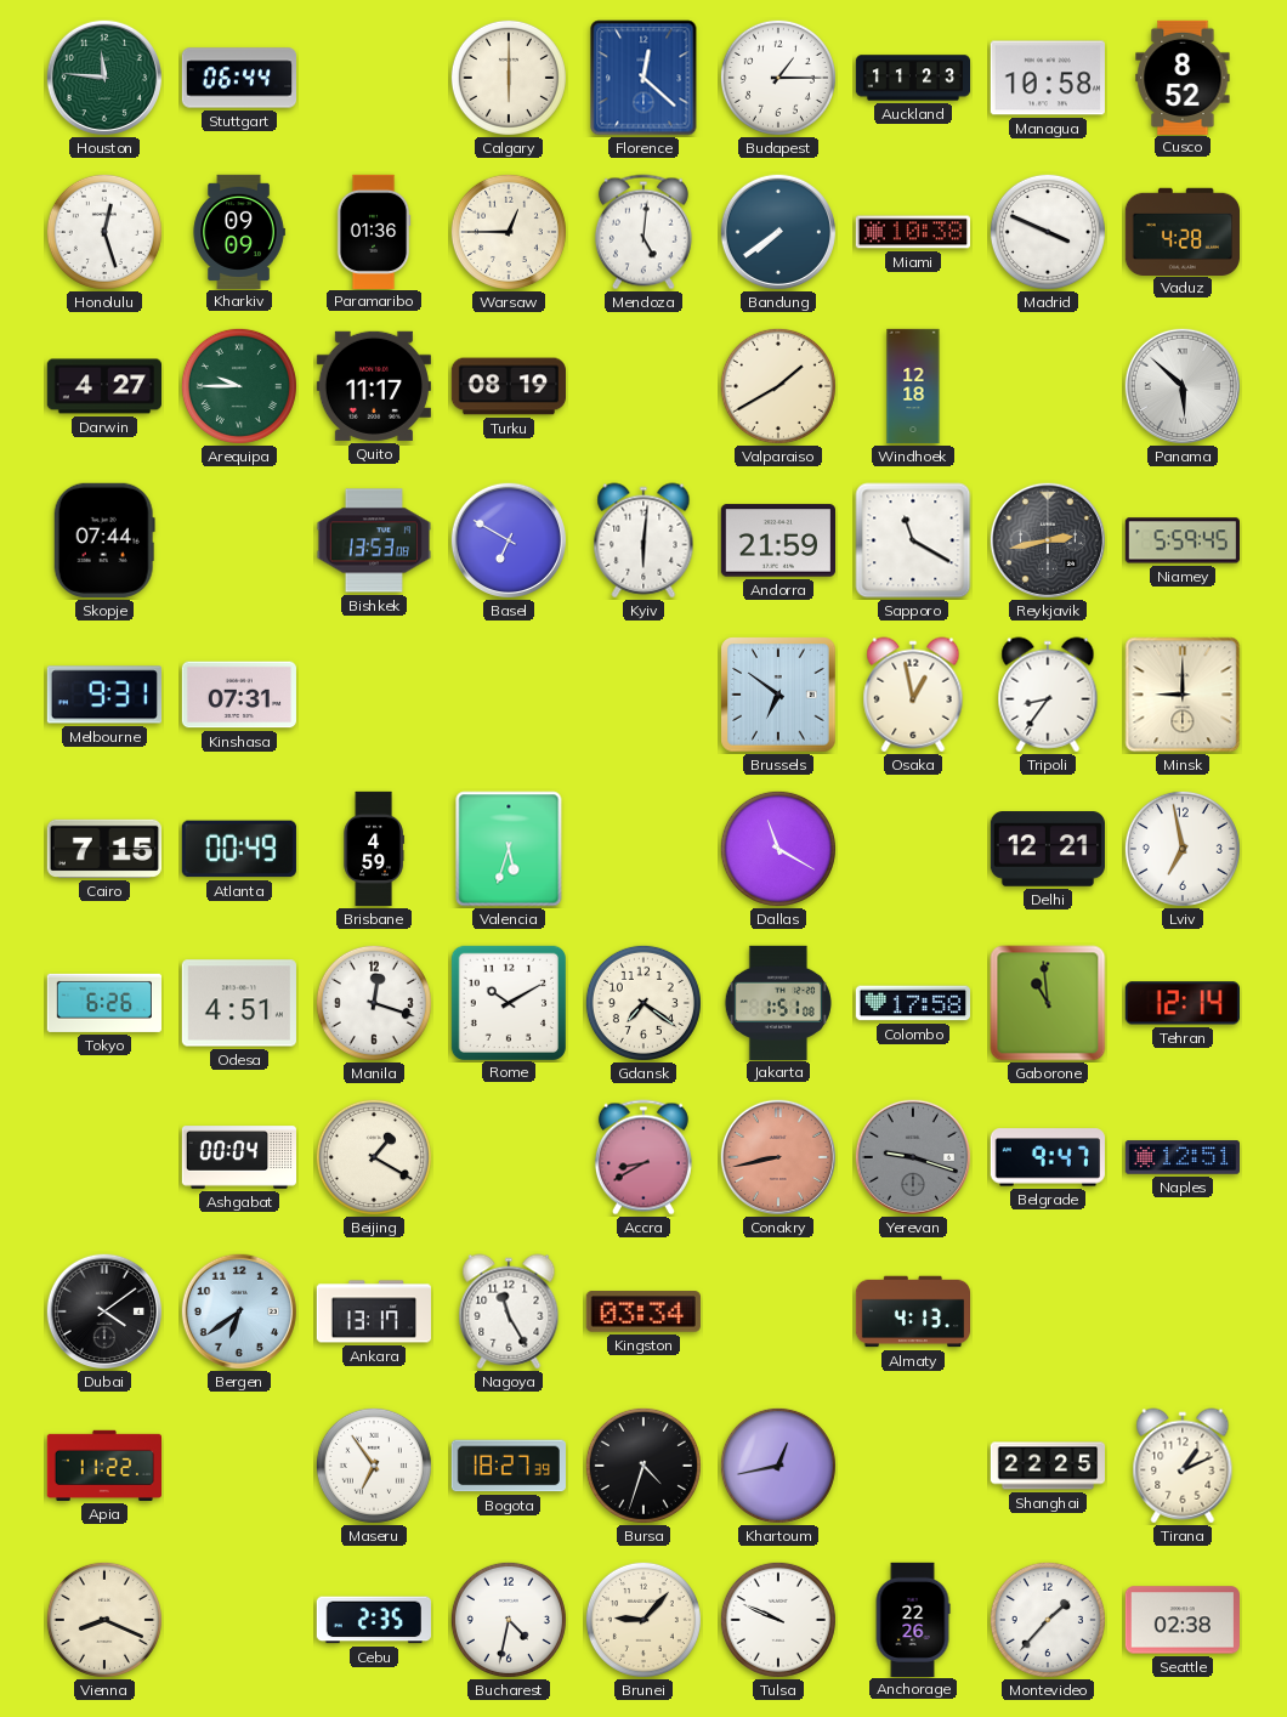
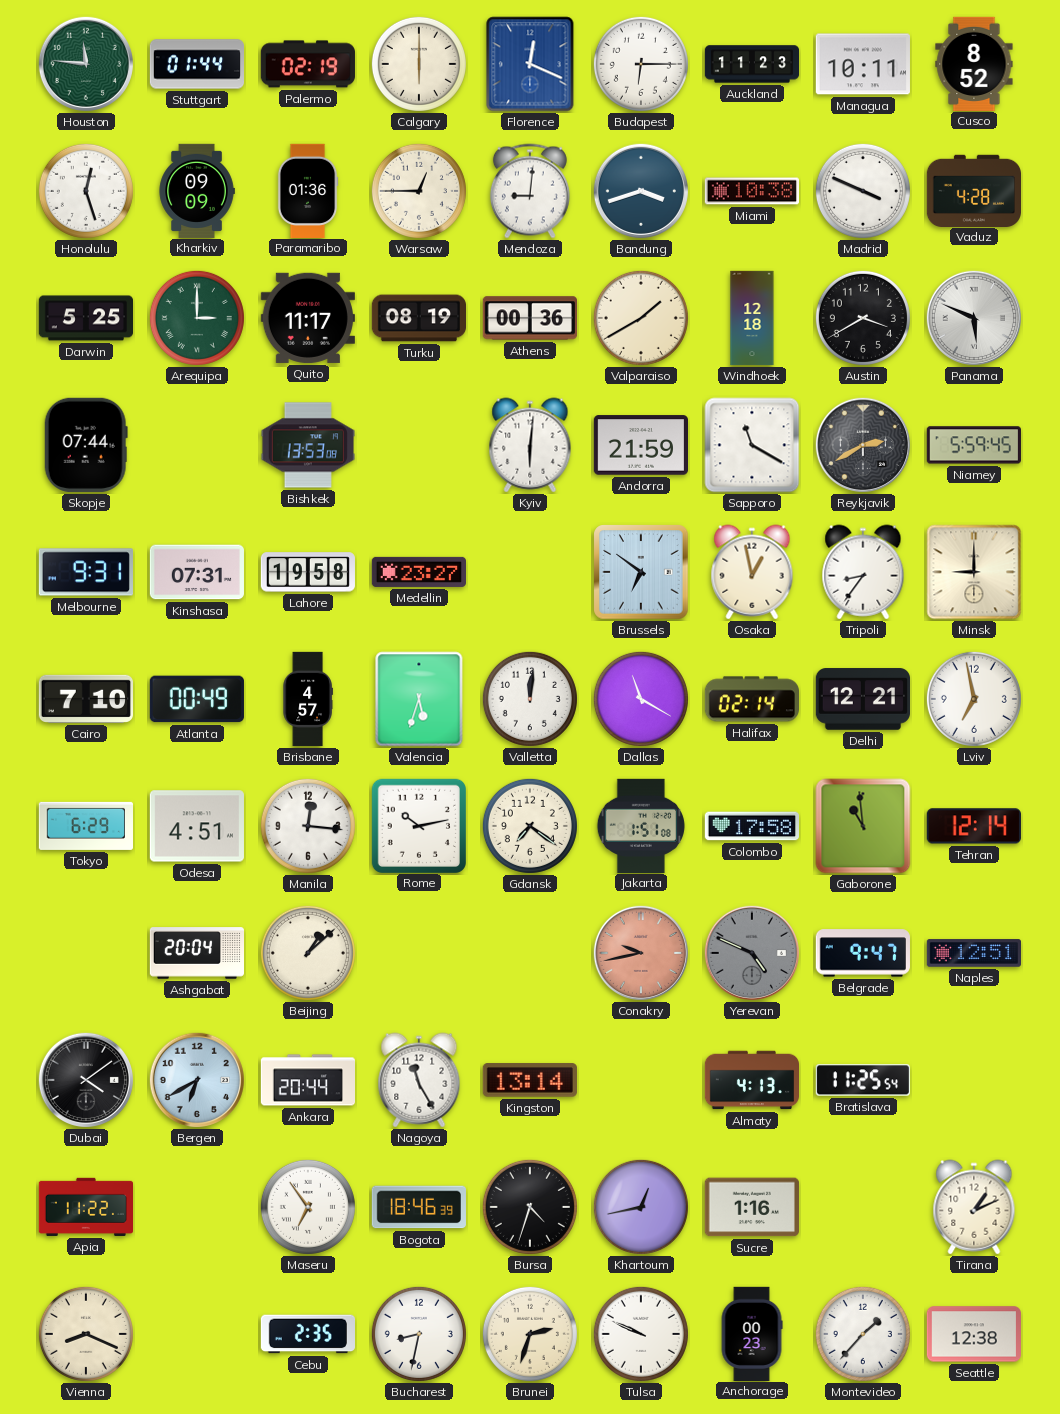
Stuttgart: 06:44 -> 01:44 (196, 64)
Palermo: none -> 02:19 (308, 64)
Florence: 12:22 -> 12:19 (530, 64)
Budapest: 1:15 -> 6:15 (641, 64)
Managua: 10:58 -> 10:11 (863, 64)
Mendoza: 5:01 -> 9:01 (530, 191)
Bandung: 7:39 -> 3:42 (641, 191)
Darwin: 4:27 -> 5:25 (85, 318)
Arequipa: 9:45 -> 3:00 (197, 318)
Athens: none -> 00:36 (529, 318)
Austin: none -> 3:40 (863, 318)
Panama: 5:52 -> 5:49 (974, 318)
Basel: 6:50 -> none (509, 540)
Reykjavik: 2:43 -> 2:40 (863, 445)
Lahore: none -> 19:58 (308, 572)
Medellin: none -> 23:27 (418, 572)
Cairo: 7:15 -> 7:10 (85, 699)
Brisbane: 4:59 -> 4:57 (308, 699)
Valletta: none -> 12:01 (530, 699)
Halifax: none -> 02:14 (751, 699)
Tokyo: 6:26 -> 6:29 (85, 826)
Manila: 12:18 -> 12:16 (308, 826)
Rome: 10:10 -> 10:13 (418, 825)
Ashgabat: 00:04 -> 20:04 (196, 953)
Beijing: 1:20 -> 1:08 (308, 953)
Accra: 8:40 -> none (643, 1157)
Conakry: 8:43 -> 9:43 (641, 953)
Yerevan: 9:18 -> 4:49 (752, 953)
Bergen: 6:39 -> 6:40 (197, 1080)
Ankara: 13:17 -> 20:44 (307, 1080)
Kingston: 03:34 -> 13:14 (530, 1080)
Bratislava: none -> 11:25 (863, 1080)
Bogota: 18:27 -> 18:46 (419, 1207)
Sucre: none -> 1:16 (752, 1207)
Shanghai: 22:25 -> none (1047, 1466)
Bucharest: 4:32 -> 8:32 (419, 1334)
Brunei: 9:07 -> 2:33 (530, 1334)
Anchorage: 22:26 -> 00:23 (752, 1333)
Seattle: 02:38 -> 12:38 (973, 1334)
